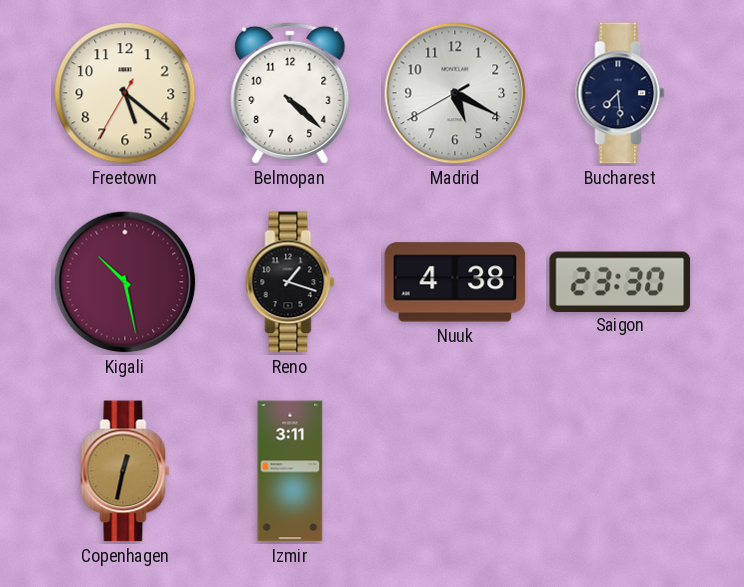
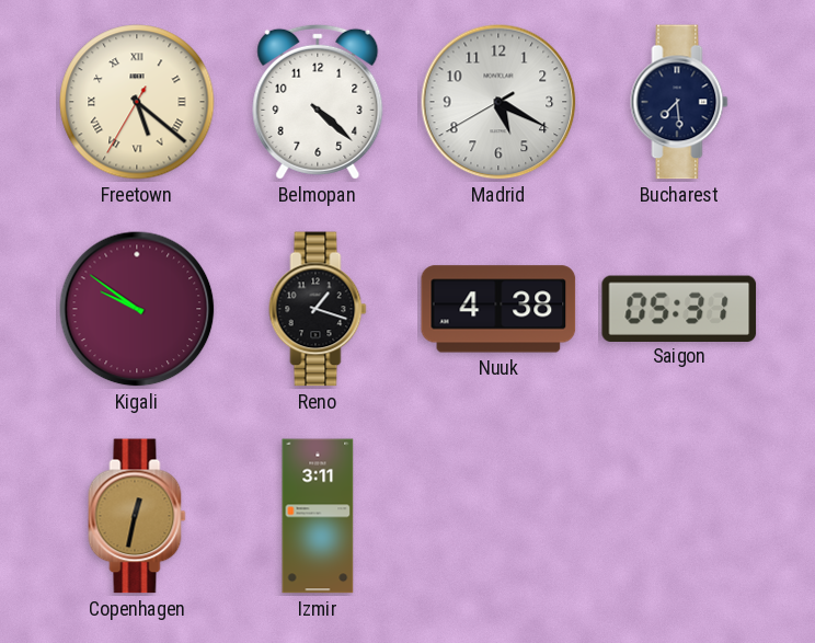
Freetown numerals: Arabic -> Roman (137, 102)
Kigali: 10:28 -> 9:51 (137, 309)
Saigon: 23:30 -> 05:31 (679, 308)
